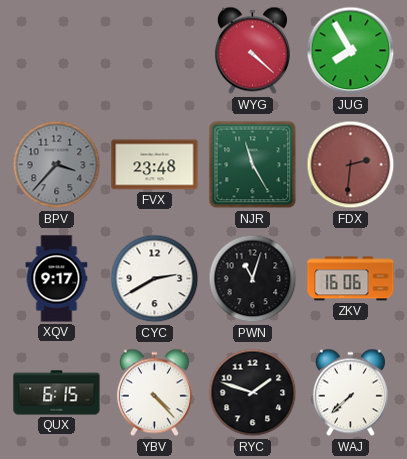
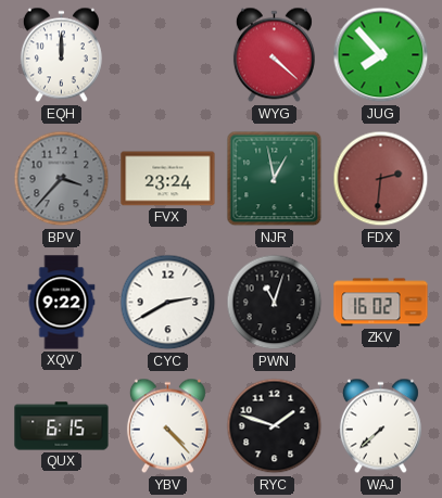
EQH: none -> 12:00 (61, 55)
JUG: 7:55 -> 7:53 (381, 55)
FVX: 23:48 -> 23:24 (168, 179)
NJR: 11:25 -> 12:58 (275, 179)
XQV: 9:17 -> 9:22 (62, 303)
ZKV: 16:06 -> 16:02 (381, 303)
